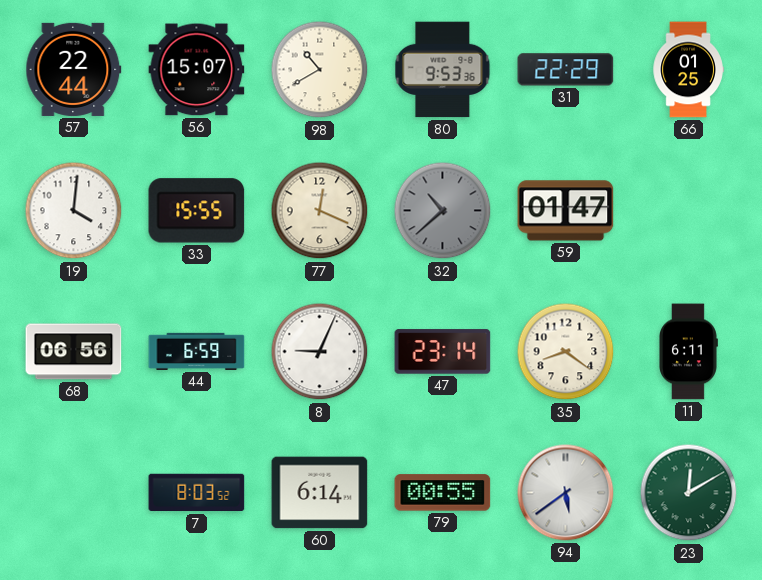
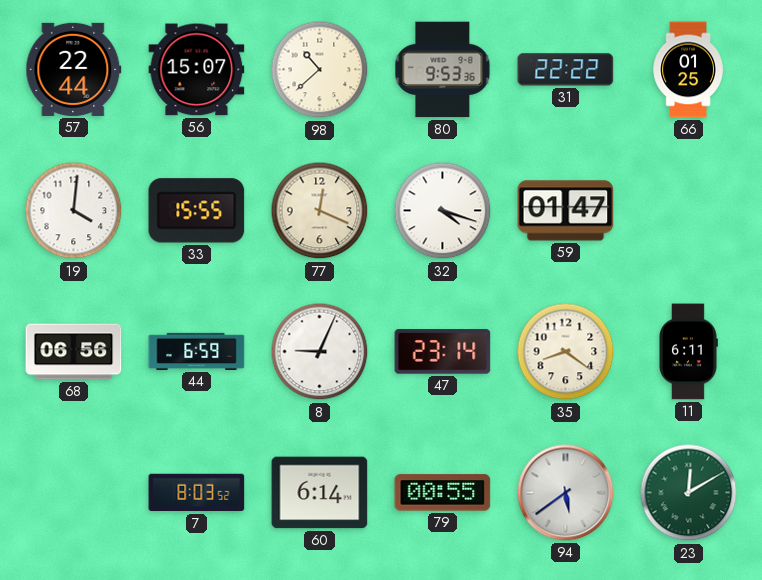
98: 10:40 -> 10:38 (320, 70)
31: 22:29 -> 22:22 (566, 70)
32: 10:38 -> 4:18 (443, 211)
32 dial: grey -> white (443, 211)
